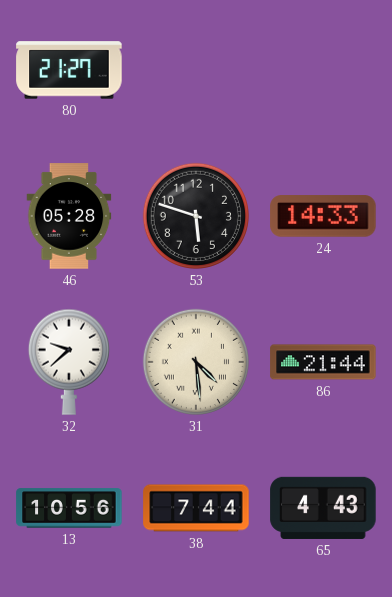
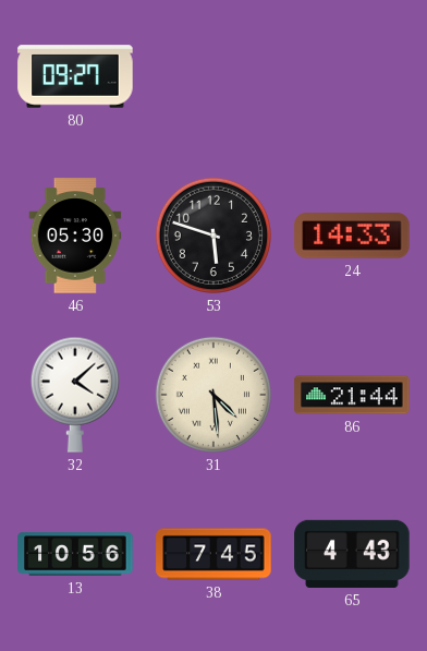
80: 21:27 -> 09:27 (75, 76)
46: 05:28 -> 05:30 (75, 236)
32: 9:38 -> 4:08 (75, 395)
38: 7:44 -> 7:45 (213, 554)
